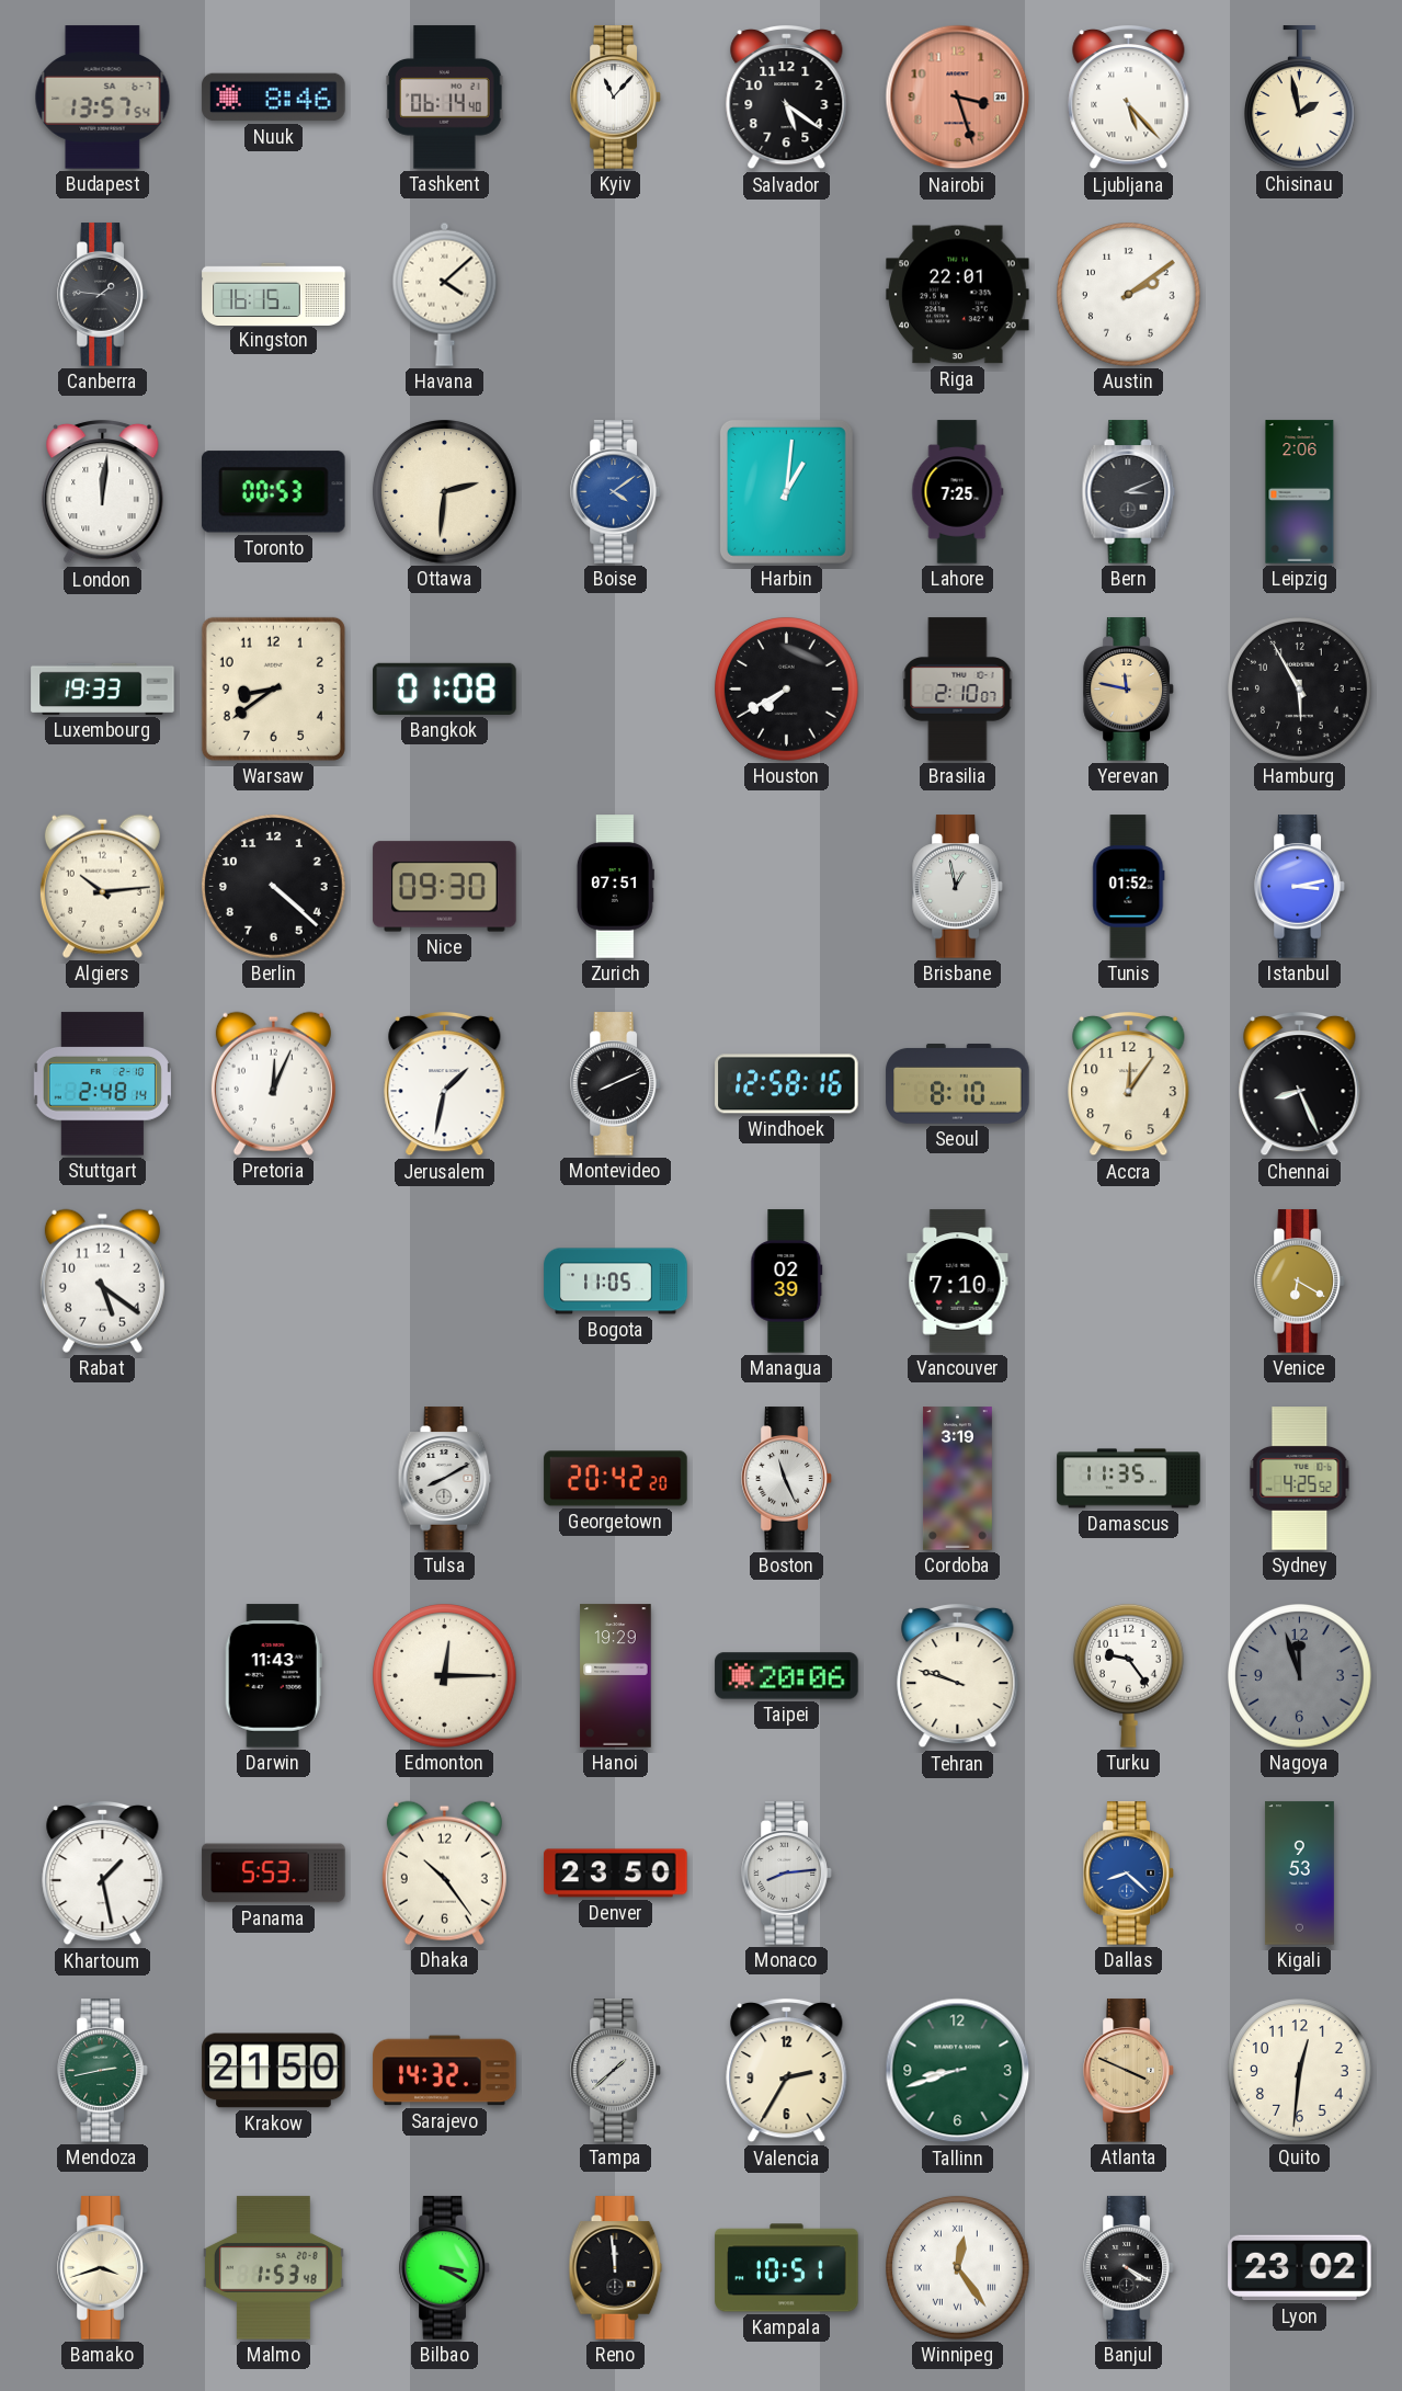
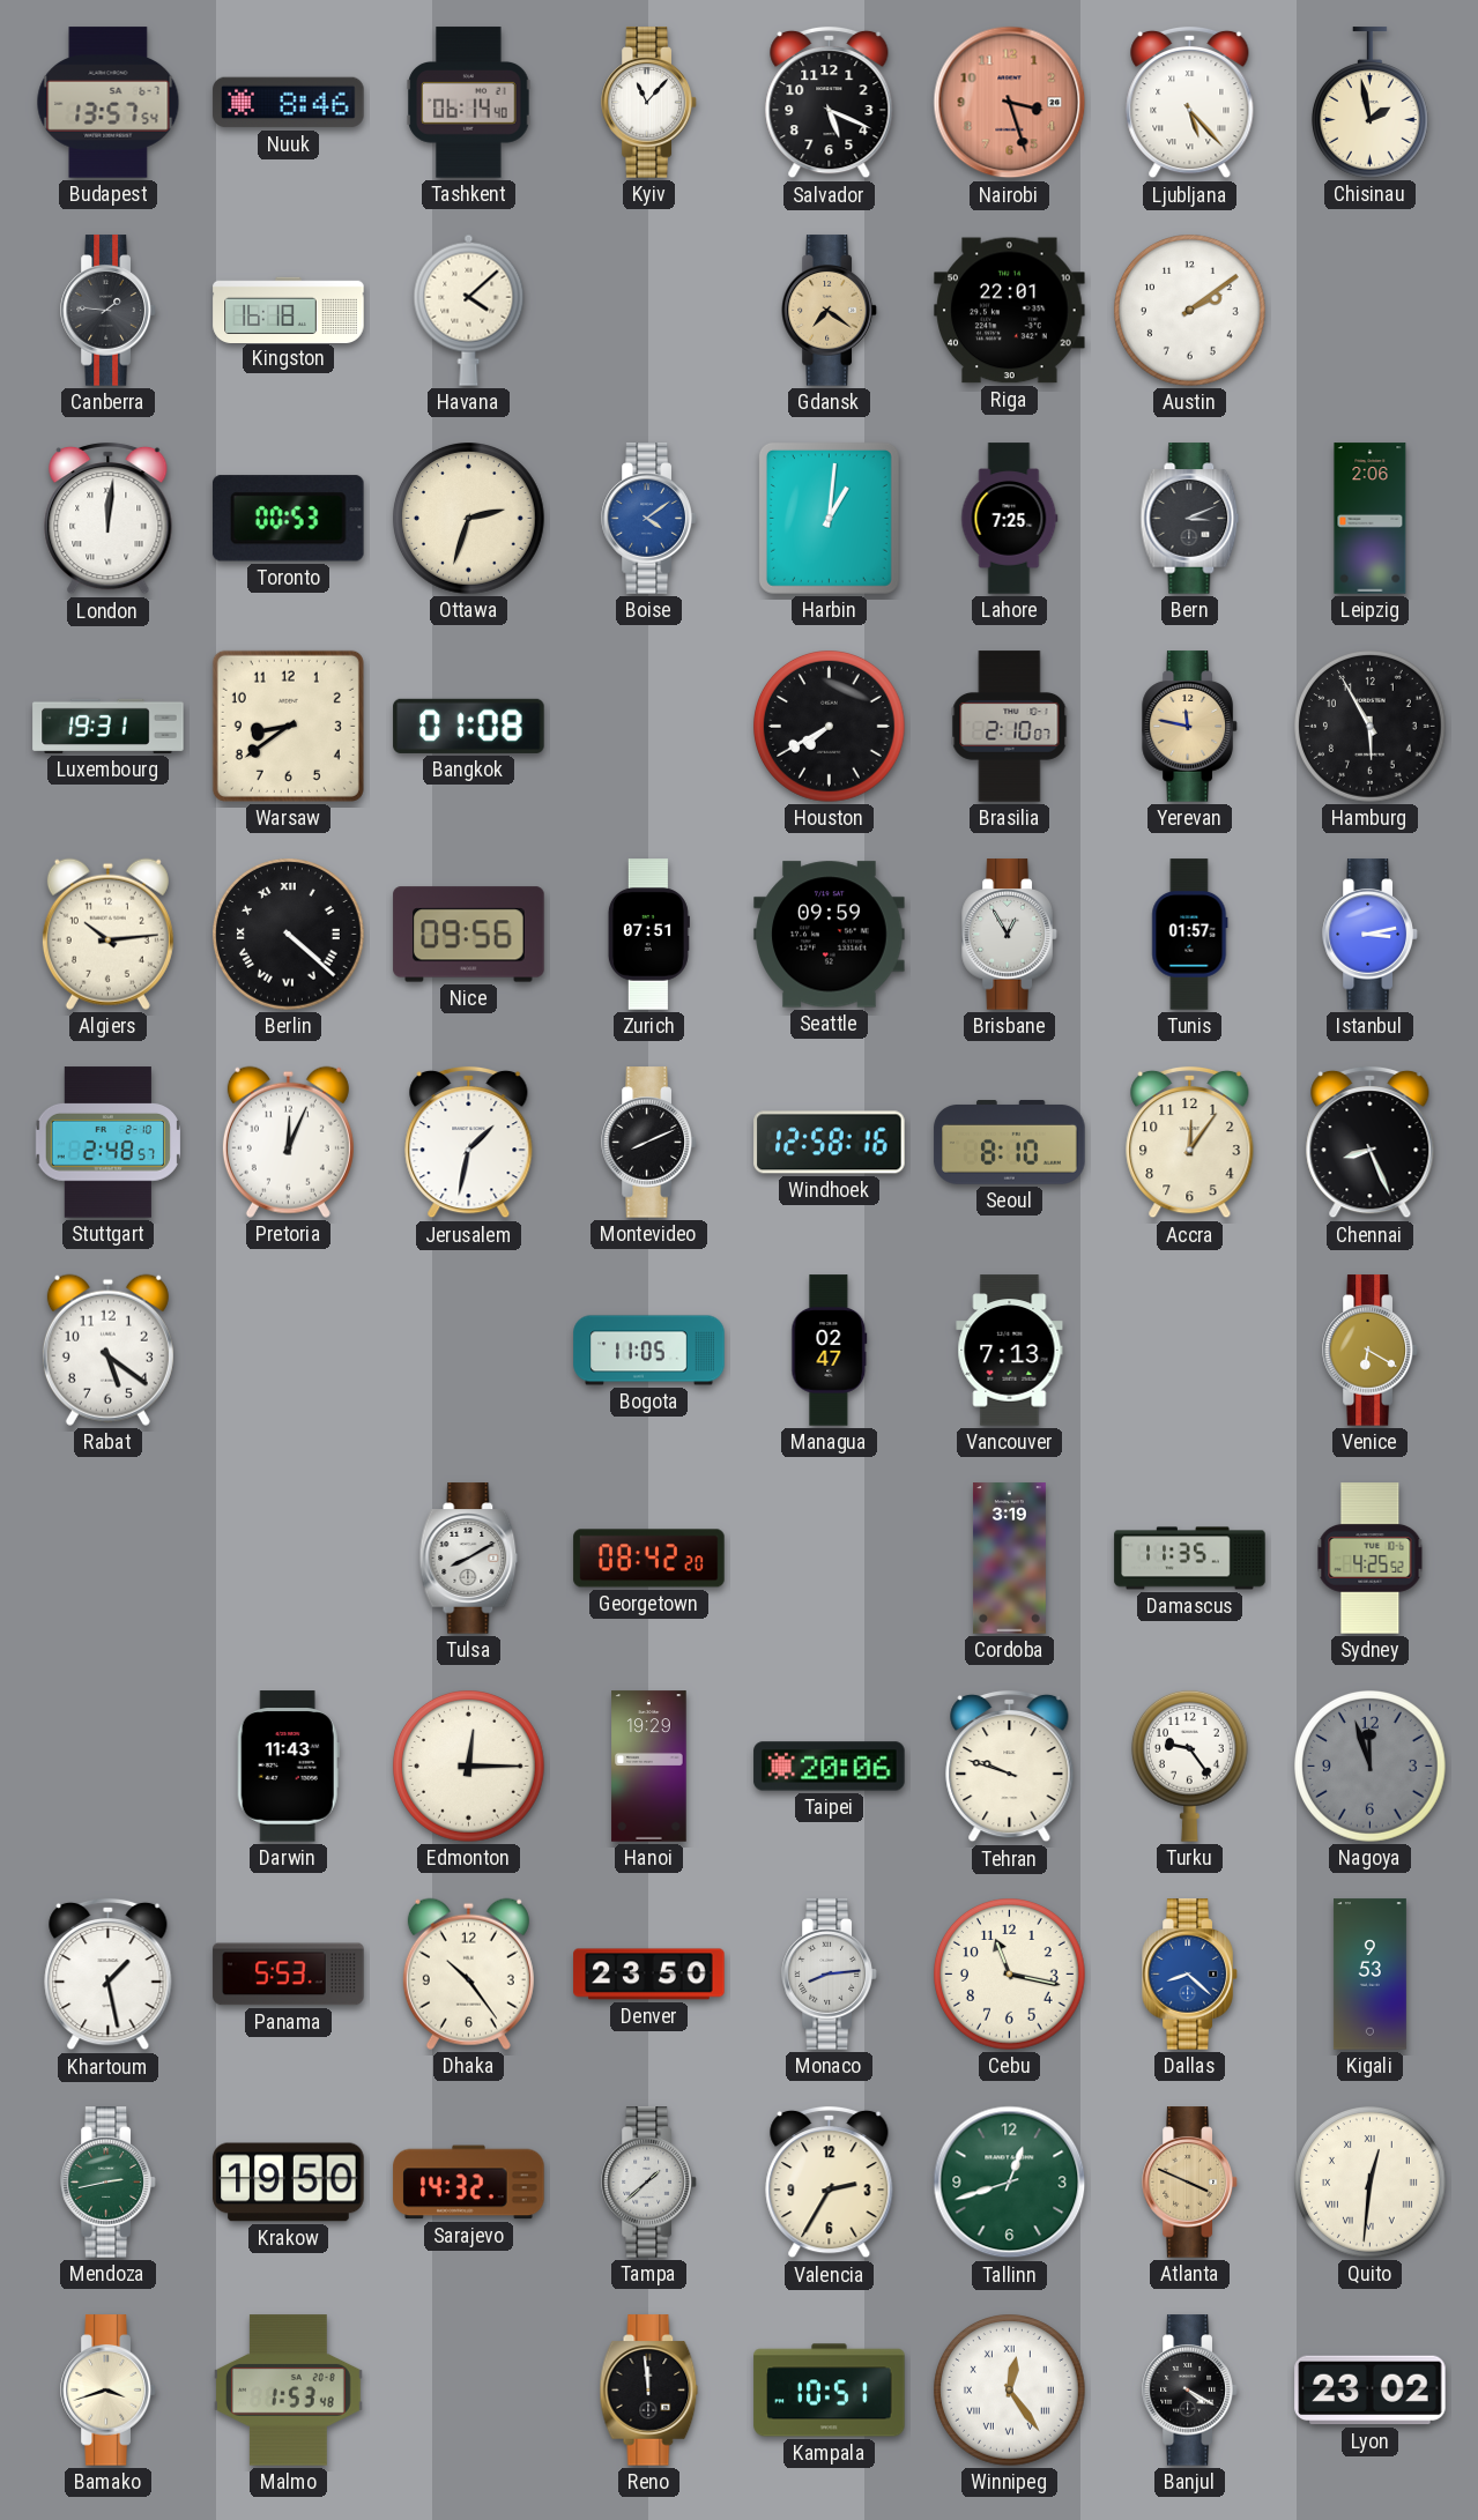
Salvador: 5:21 -> 5:19 (830, 103)
Kingston: 16:15 -> 16:18 (289, 310)
Gdansk: none -> 7:21 (830, 311)
Ottawa: 2:31 -> 2:33 (469, 519)
Luxembourg: 19:33 -> 19:31 (109, 726)
Berlin numerals: Arabic -> Roman (289, 935)
Nice: 09:30 -> 09:56 (469, 935)
Seattle: none -> 09:59 (830, 935)
Brisbane: 12:58 -> 12:55 (1010, 935)
Tunis: 01:52 -> 01:57 (1190, 935)
Stuttgart: 2:48:14 -> 2:48:57 (107, 1143)
Managua: 02:39 -> 02:47 (830, 1351)
Vancouver: 7:10 -> 7:13 (1010, 1351)
Georgetown: 20:42 -> 08:42 (649, 1559)
Boston: 11:26 -> none (787, 1479)
Cebu: none -> 11:17 (1010, 1975)
Krakow: 21:50 -> 19:50 (289, 2183)
Tallinn: 8:42 -> 12:42 (1010, 2183)
Quito numerals: Arabic -> Roman (1371, 2183)
Bilbao: 3:20 -> none (445, 2268)
